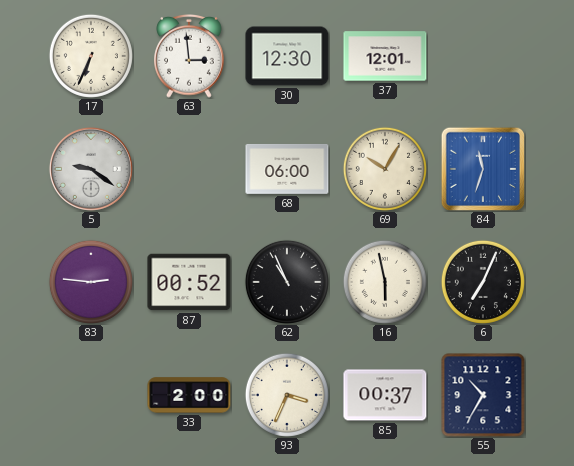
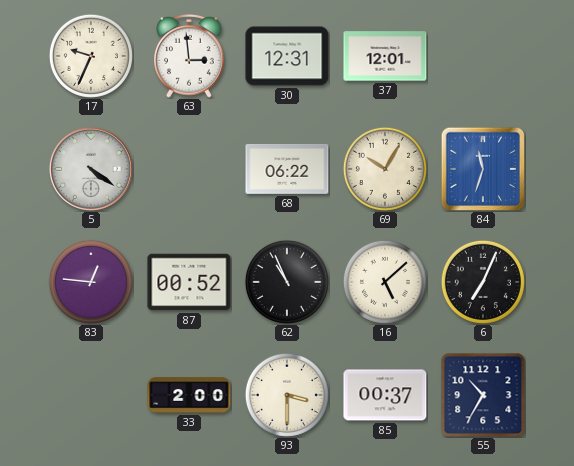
17: 6:34 -> 9:34 (91, 56)
30: 12:30 -> 12:31 (287, 56)
5: 9:21 -> 4:21 (91, 169)
68: 06:00 -> 06:22 (287, 169)
83: 2:46 -> 12:46 (91, 282)
16: 5:58 -> 5:08 (385, 282)
93: 3:34 -> 3:30 (287, 395)
